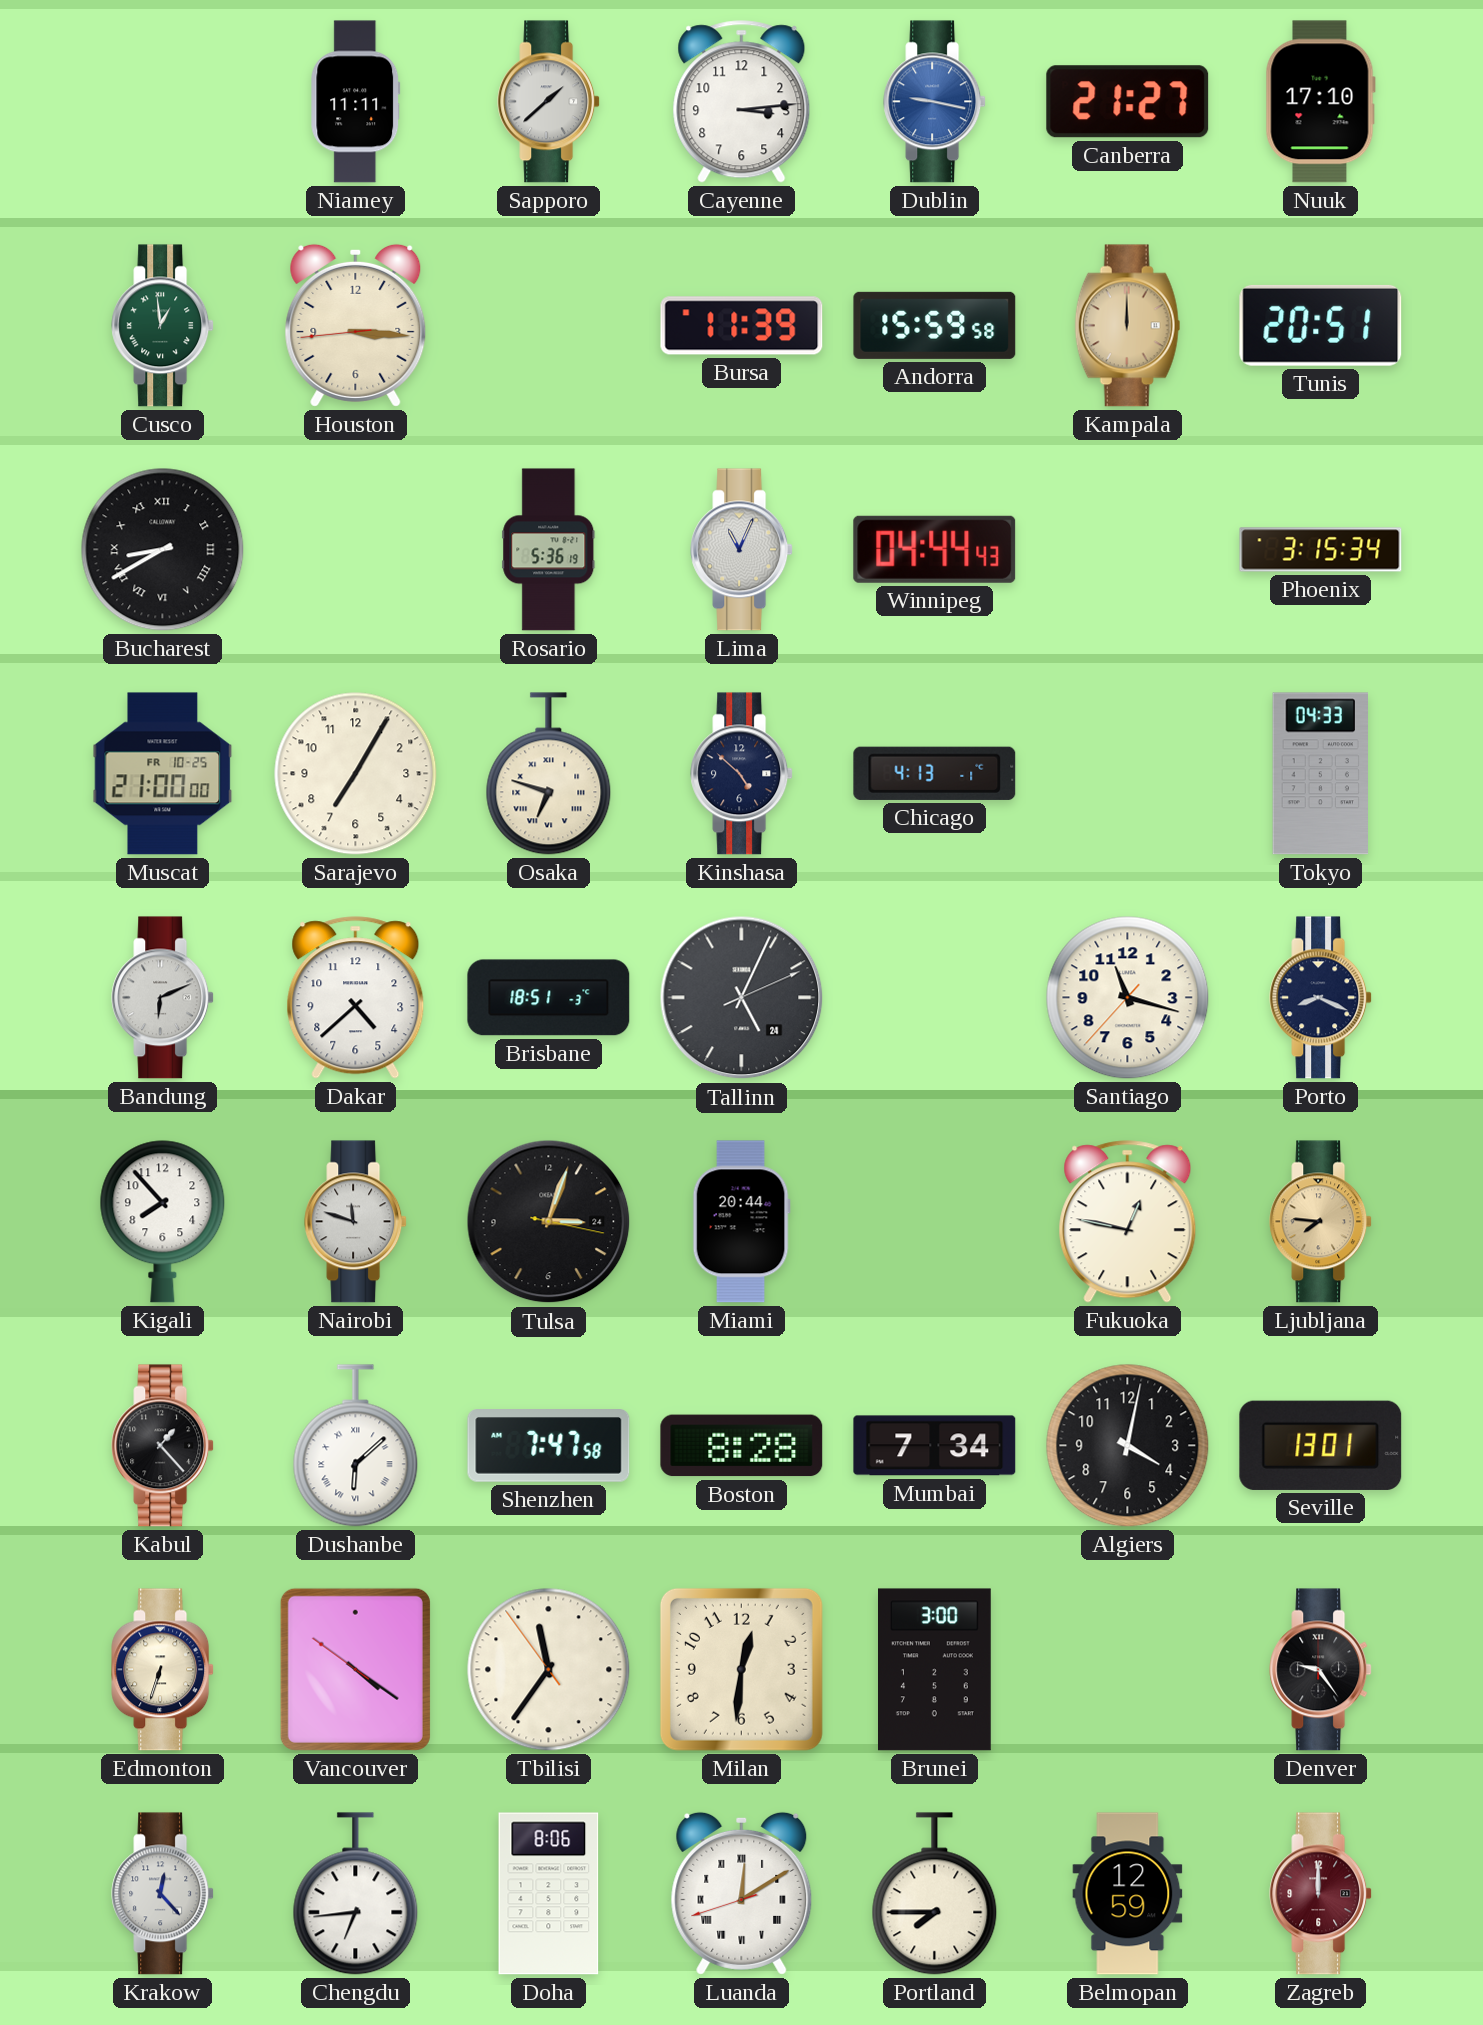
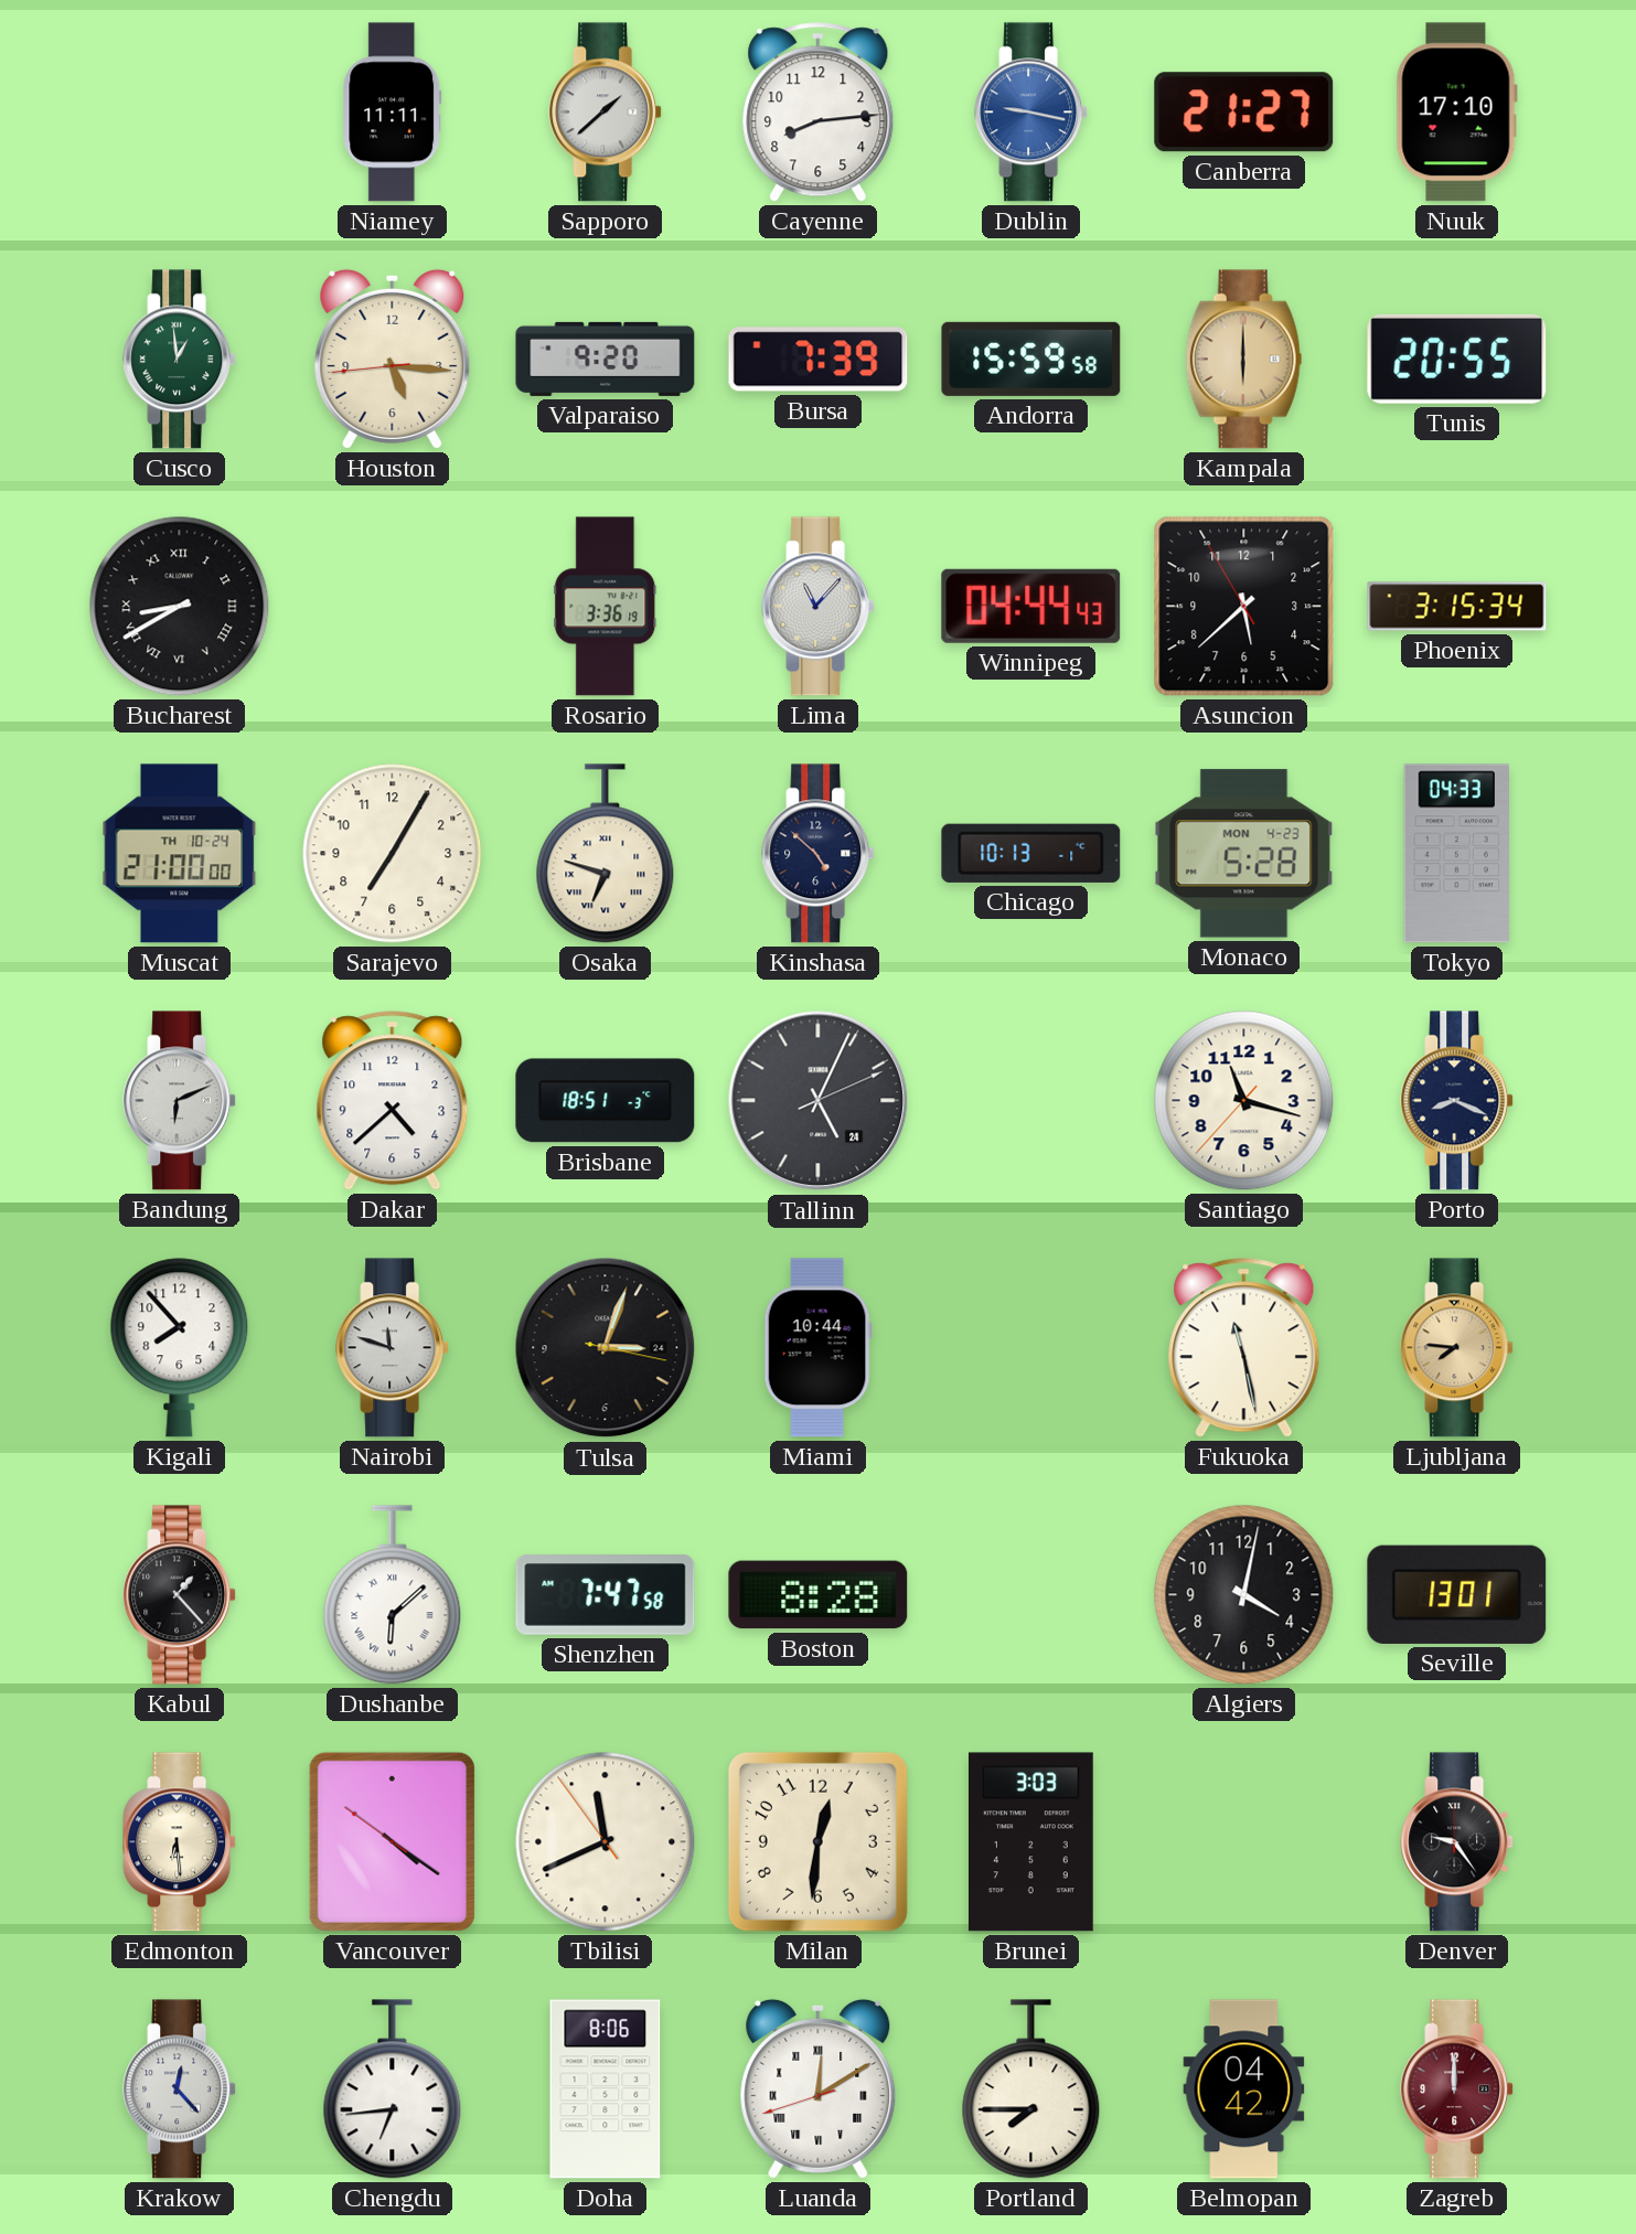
Cayenne: 3:14 -> 8:14 (819, 113)
Houston: 3:15 -> 5:15 (393, 359)
Valparaiso: none -> 9:20 (606, 359)
Bursa: 11:39 -> 7:39 (819, 360)
Kampala: 12:00 -> 6:00 (1244, 360)
Tunis: 20:51 -> 20:55 (1457, 359)
Rosario: 5:36 -> 3:36 (606, 607)
Lima: 11:04 -> 11:07 (819, 607)
Asuncion: none -> 5:37 (1244, 607)
Muscat date: FR 10-25 -> TH 10-24 (180, 854)
Chicago: 4:13 -> 10:13 (1031, 853)
Monaco: none -> 5:28 (1244, 854)
Miami: 20:44 -> 10:44 (817, 1348)
Fukuoka: 12:47 -> 11:28 (1244, 1348)
Mumbai: 7:34 -> none (935, 1446)
Edmonton: 6:33 -> 6:29 (180, 1842)
Tbilisi: 11:35 -> 11:40 (606, 1842)
Brunei: 3:00 -> 3:03 (1031, 1842)
Belmopan: 12:59 -> 04:42 (1244, 2089)
